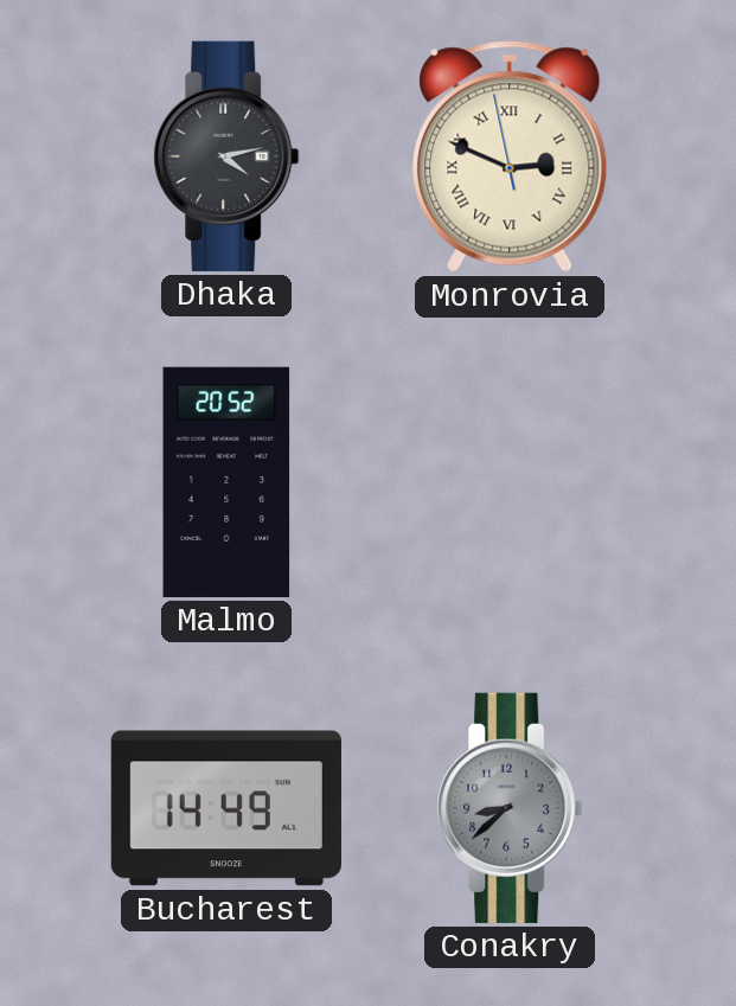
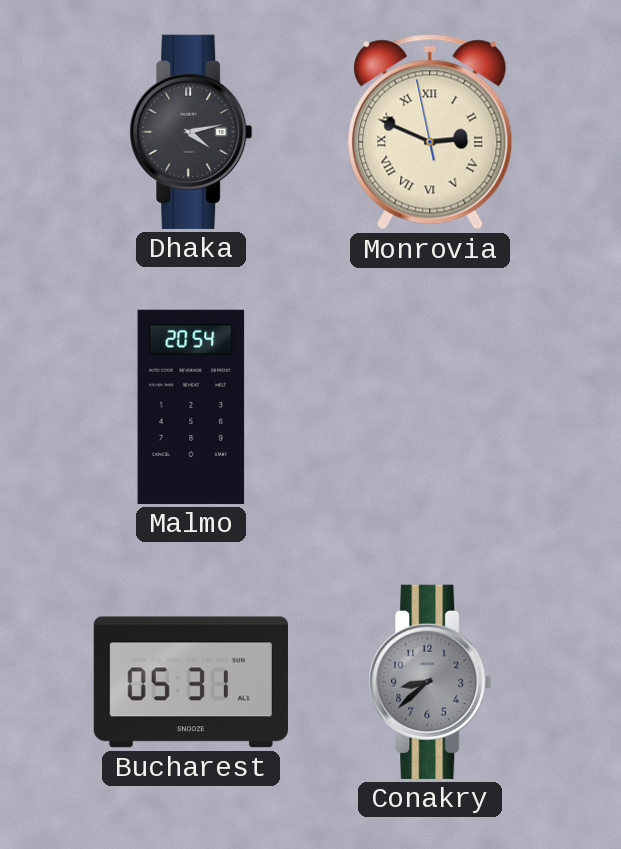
Malmo: 20:52 -> 20:54 (191, 407)
Bucharest: 14:49 -> 05:31 (191, 682)
